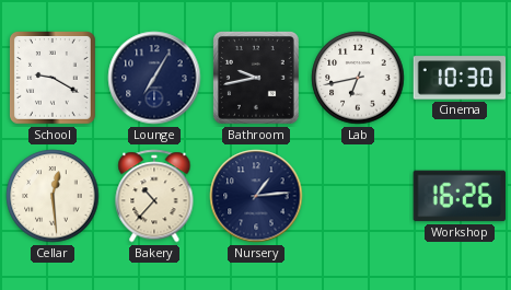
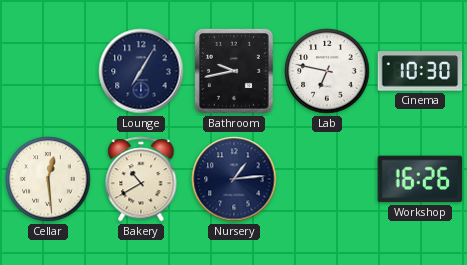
School: 9:20 -> none (54, 79)
Lab: 6:43 -> 6:47 (327, 71)
Bakery: 10:37 -> 10:40 (141, 179)
